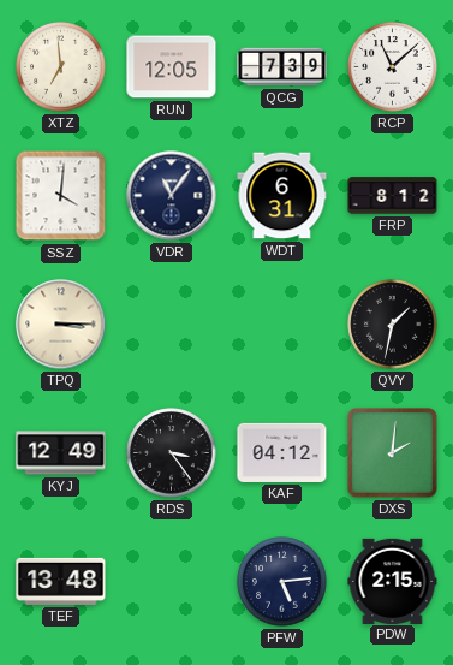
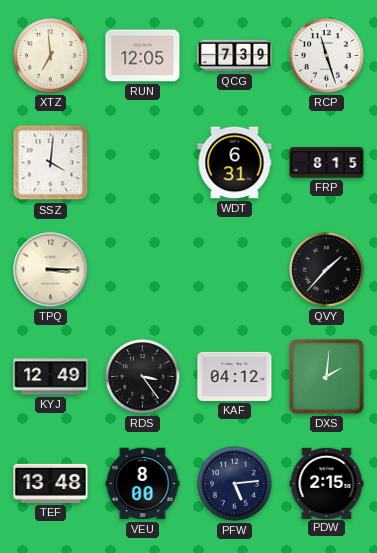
RCP: 11:08 -> 11:27 (327, 56)
VDR: 11:06 -> none (172, 196)
FRP: 8:12 -> 8:15 (327, 163)
QVY: 1:32 -> 1:37 (327, 270)
VEU: none -> 8:00 (143, 484)
